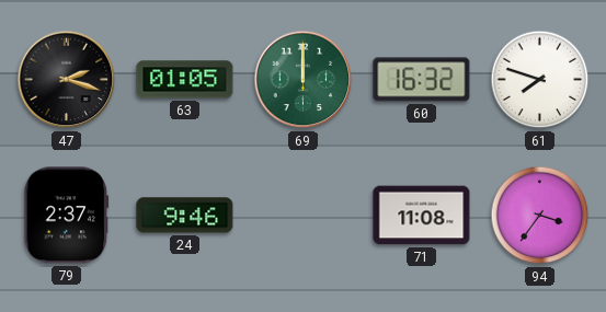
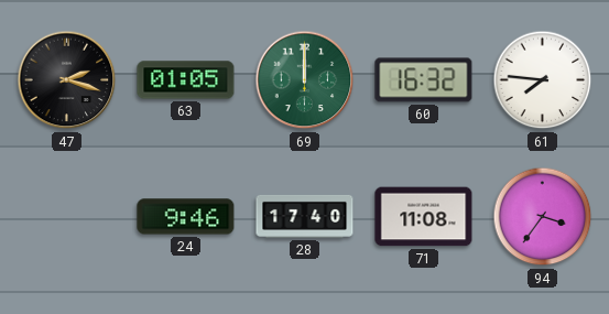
61: 7:48 -> 7:46 (543, 80)
79: 2:37 -> none (67, 216)
28: none -> 17:40 (305, 216)
